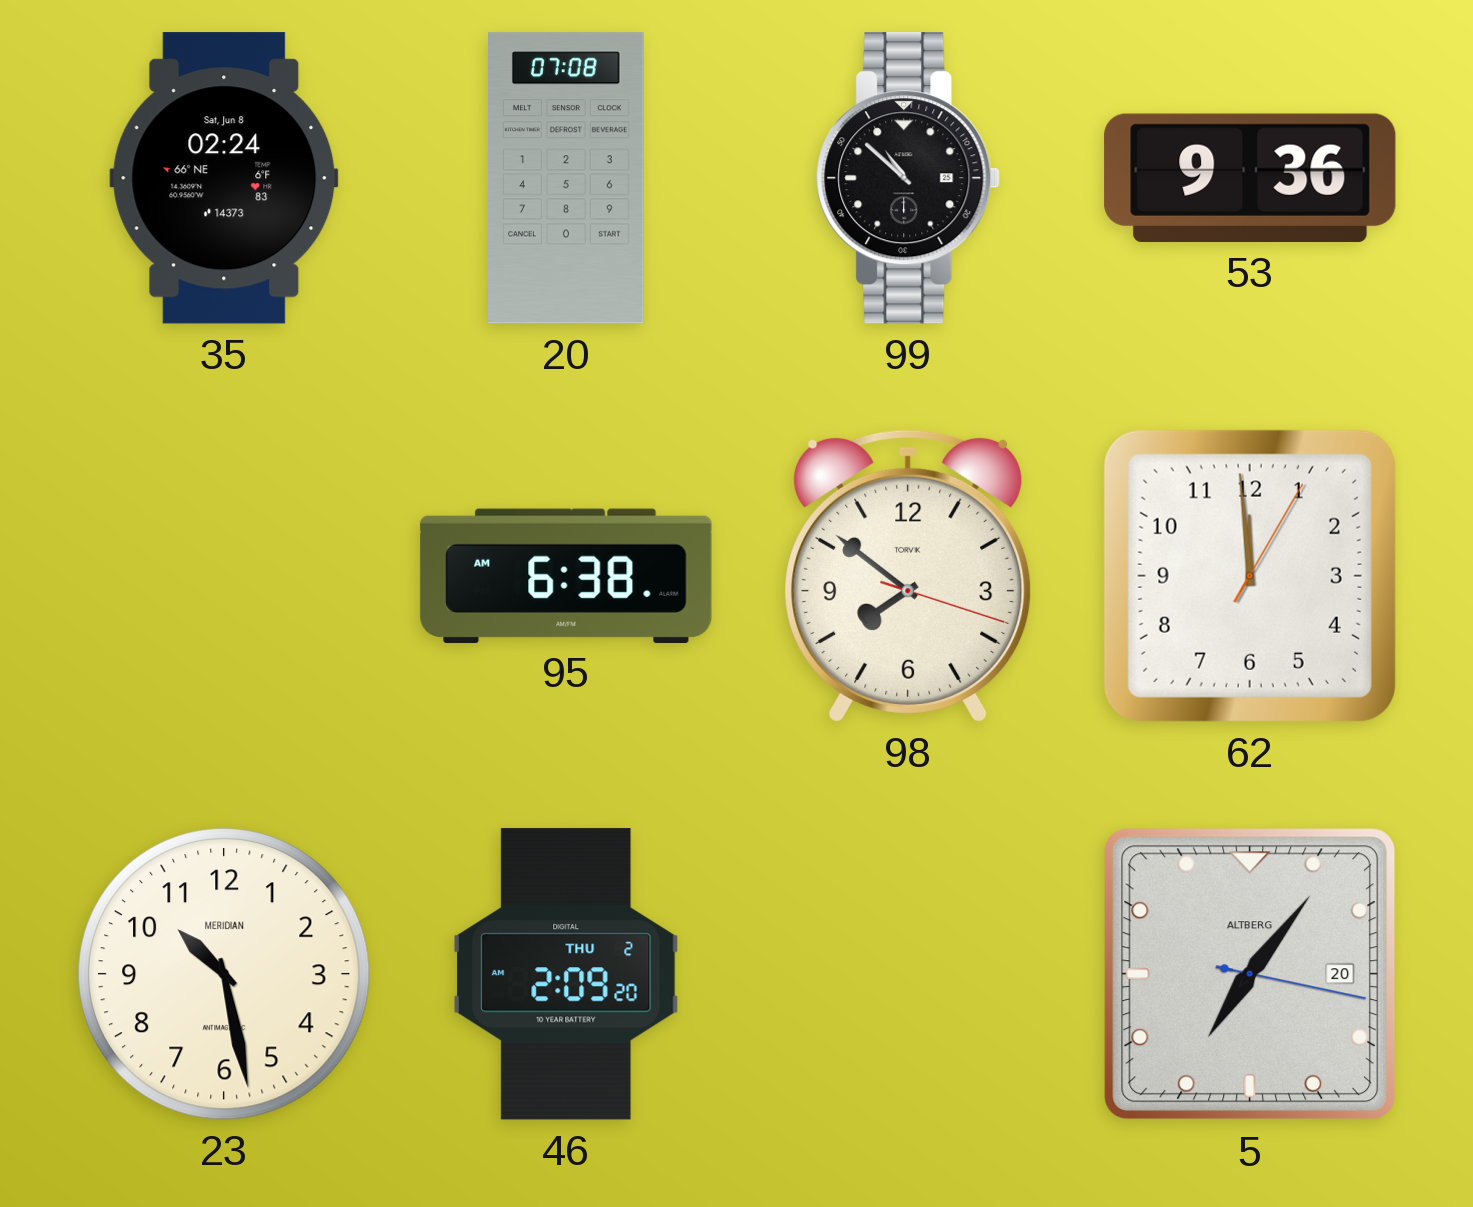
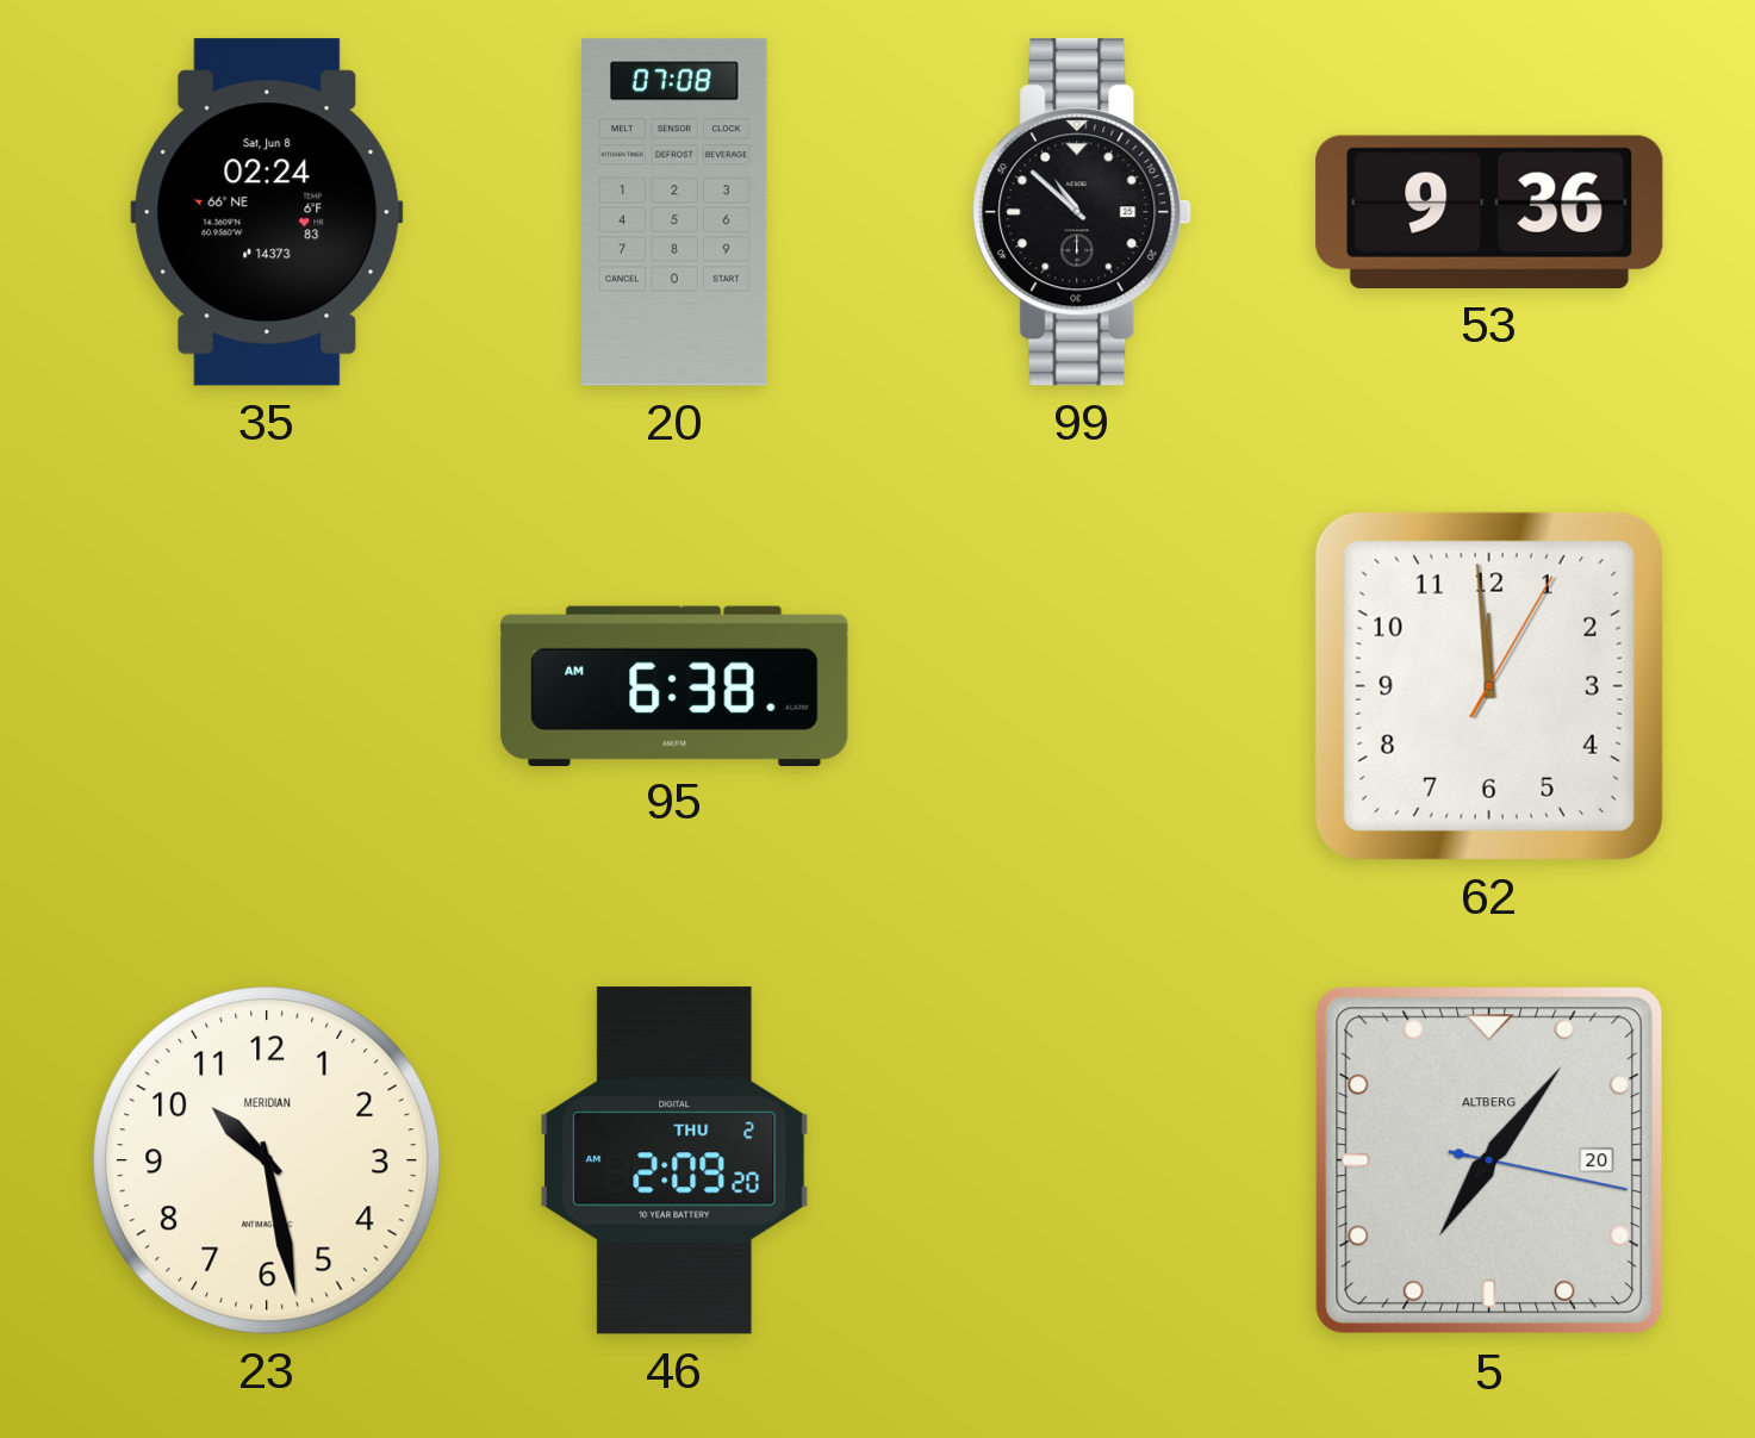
98: 7:51 -> none (908, 576)
